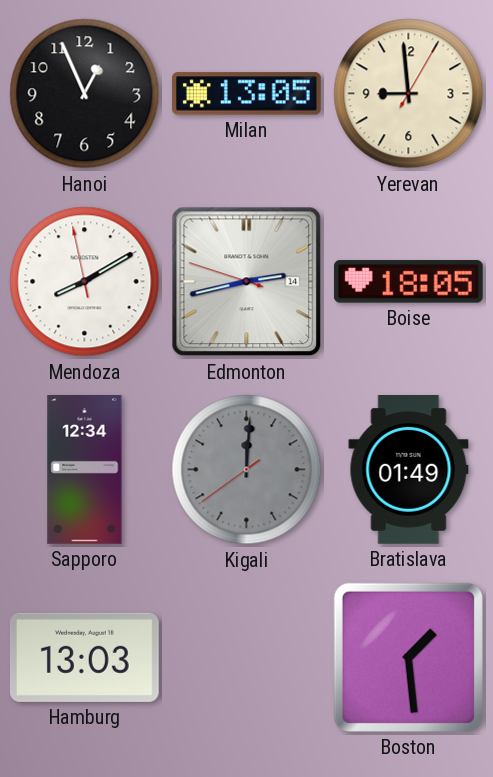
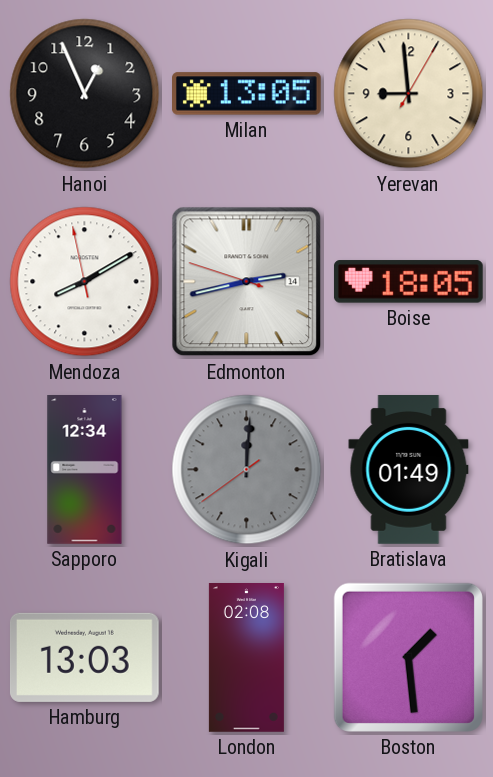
London: none -> 02:08 (246, 658)
